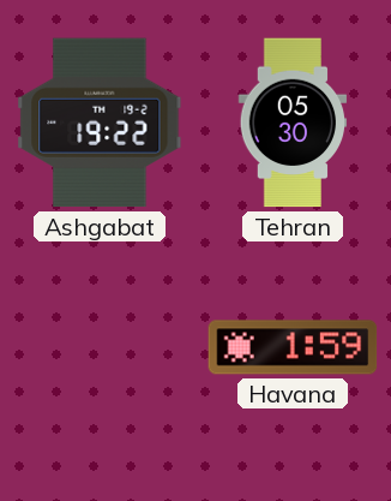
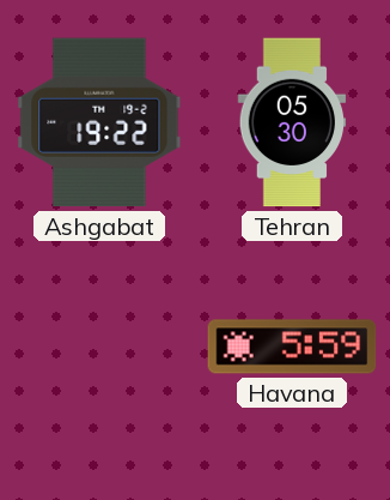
Havana: 1:59 -> 5:59 (292, 347)
